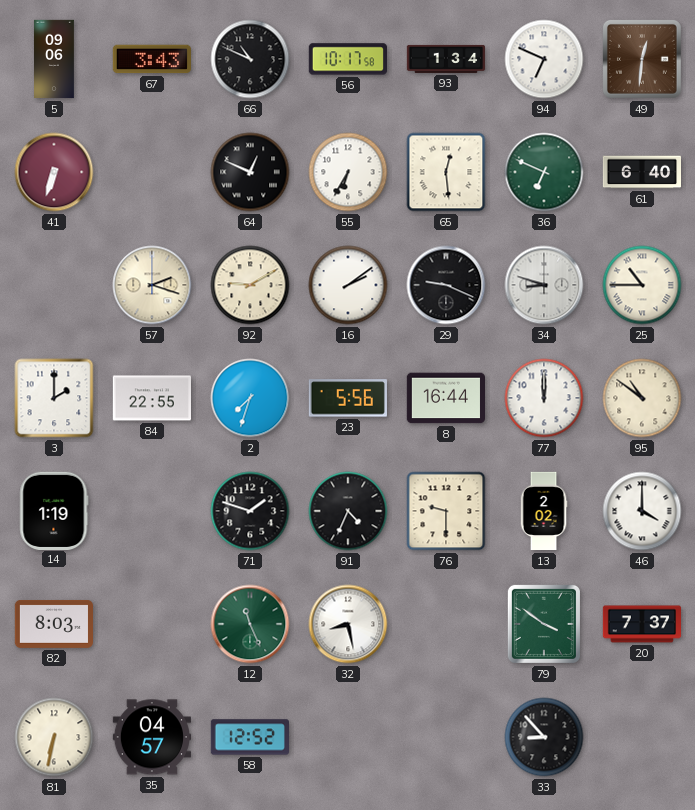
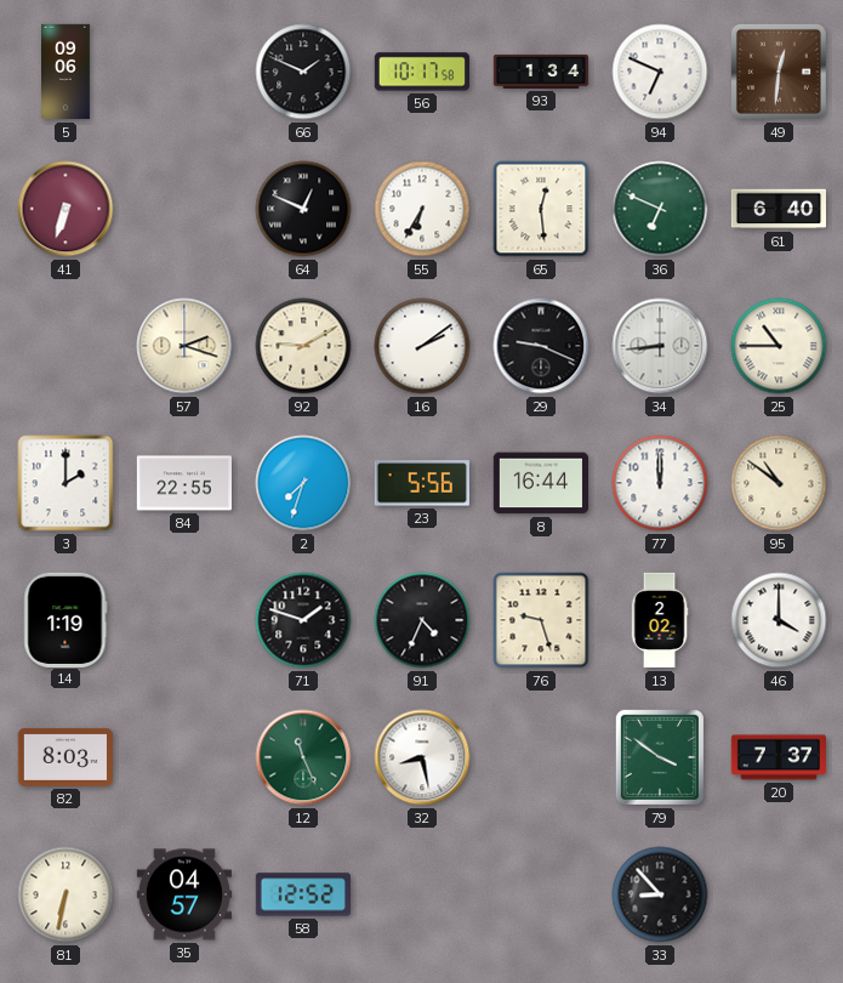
67: 3:43 -> none (151, 59)
66: 10:49 -> 1:49 (303, 72)
34: 8:48 -> 8:44 (660, 346)
76: 9:30 -> 9:27 (541, 620)
